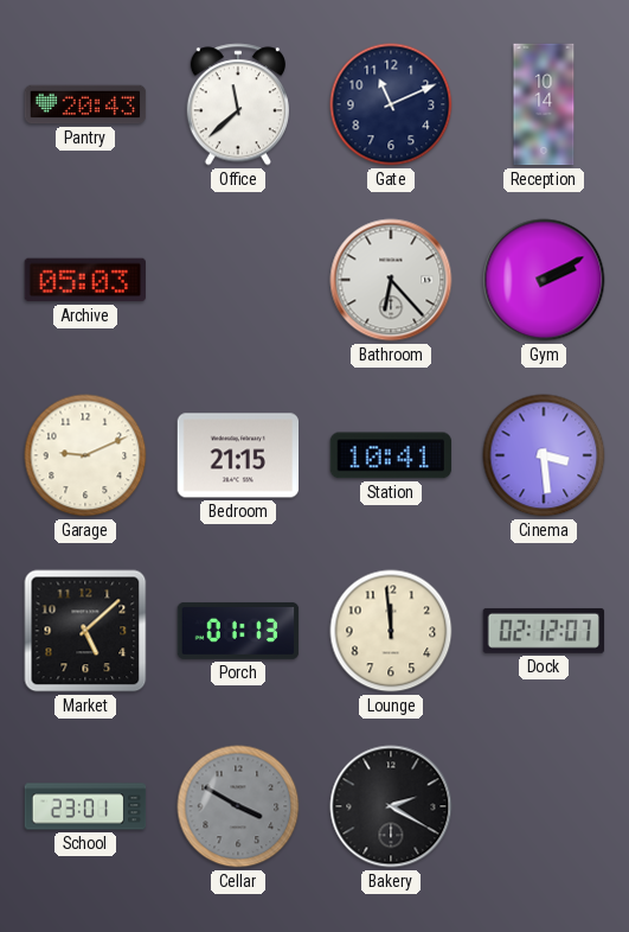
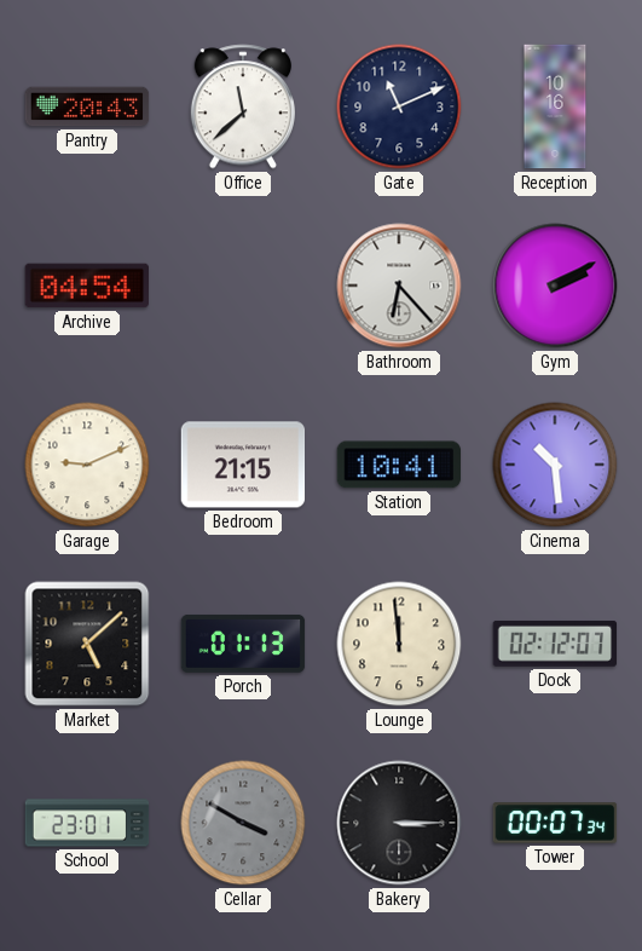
Reception: 10:14 -> 10:16 (555, 106)
Archive: 05:03 -> 04:54 (86, 286)
Cinema: 3:29 -> 10:29 (555, 465)
Bakery: 2:20 -> 3:15 (399, 823)
Tower: none -> 00:07 (555, 823)
